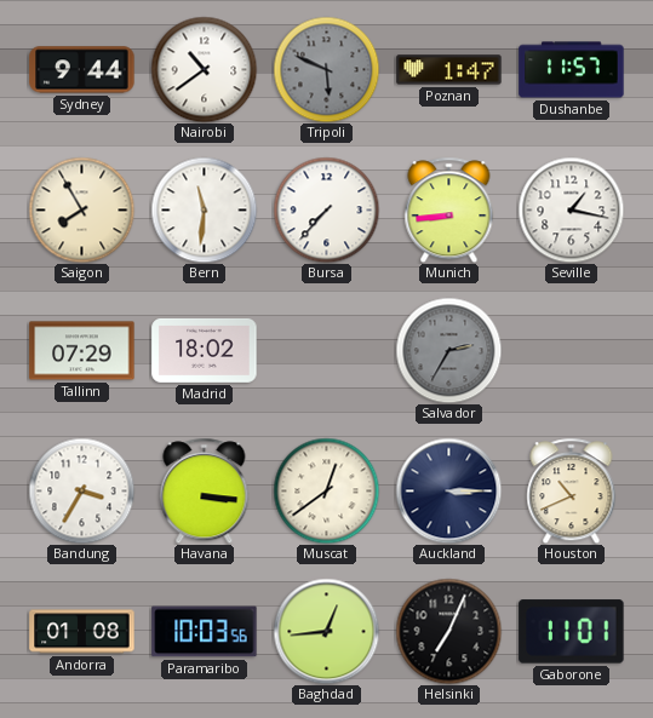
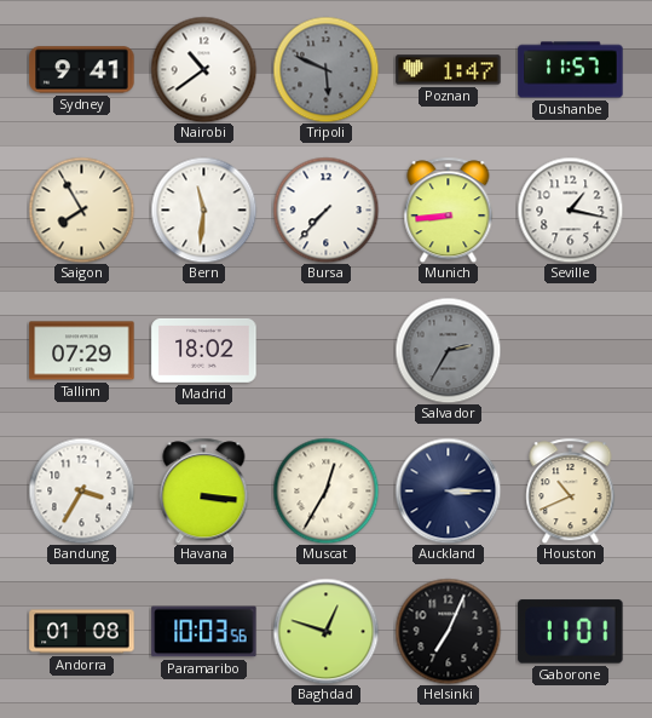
Sydney: 9:44 -> 9:41 (82, 70)
Muscat: 12:39 -> 12:35 (325, 490)
Baghdad: 12:44 -> 12:48 (325, 631)
